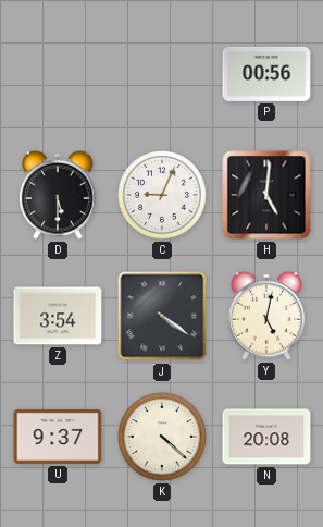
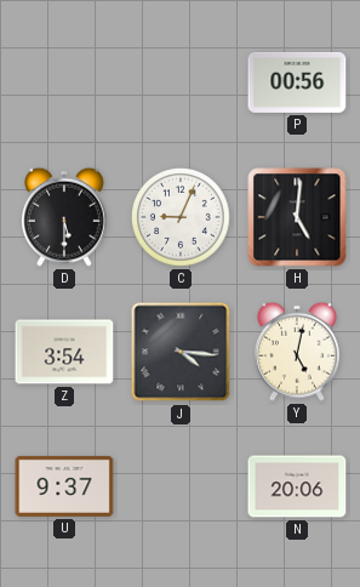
J: 4:21 -> 4:16 (181, 352)
K: 4:22 -> none (162, 437)
N: 20:08 -> 20:06 (297, 486)
